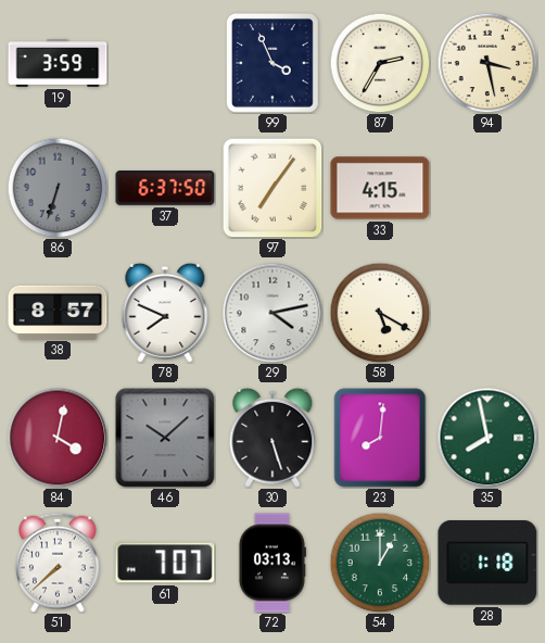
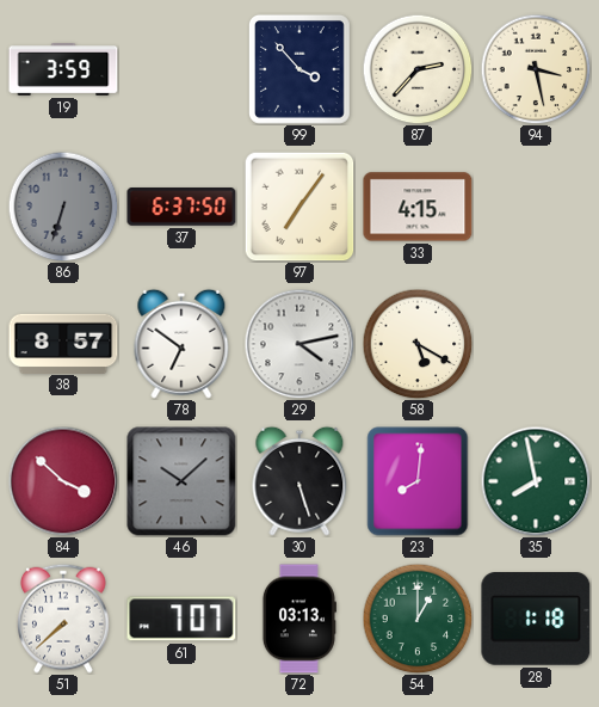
99: 3:56 -> 3:53 (299, 70)
87: 2:35 -> 2:37 (418, 69)
78: 7:49 -> 6:51 (181, 344)
84: 4:02 -> 3:52 (63, 481)
